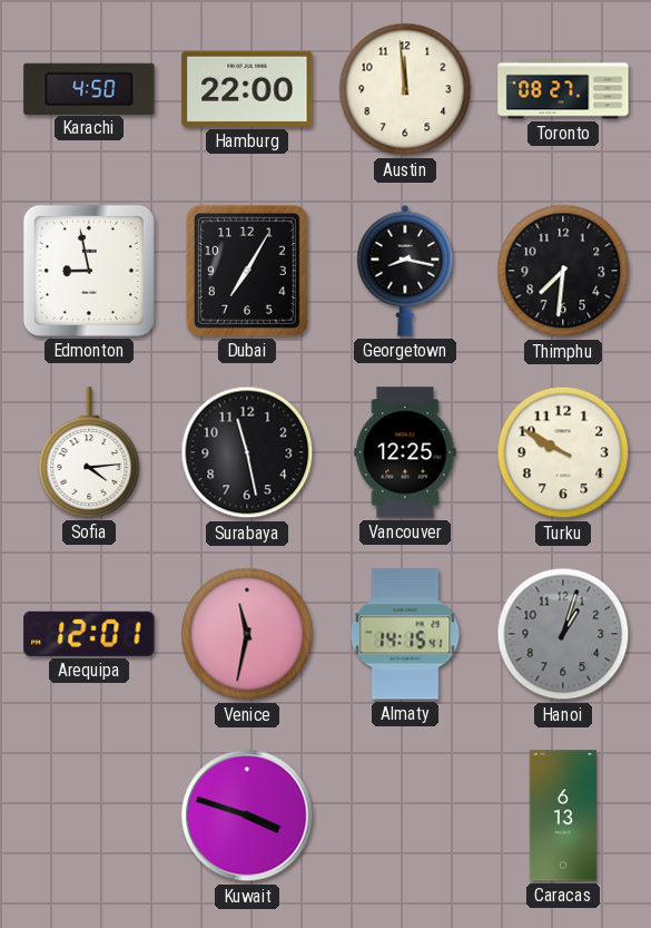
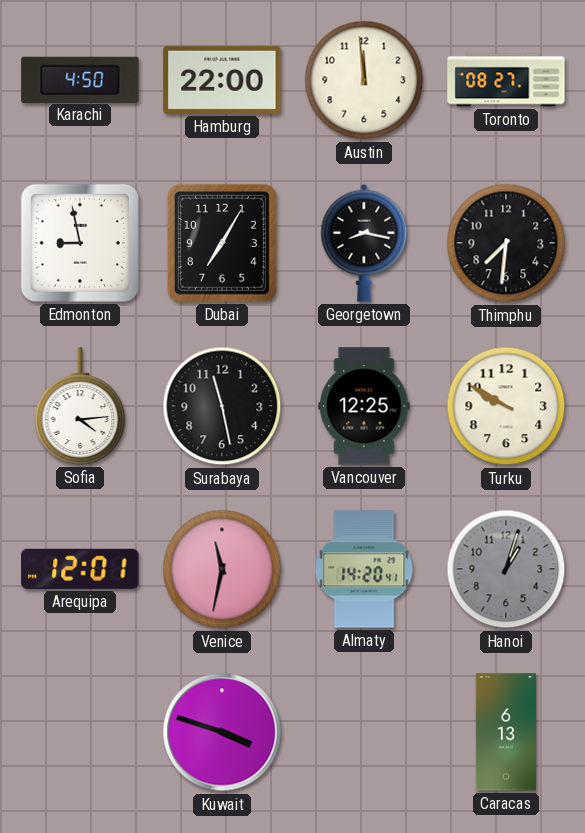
Almaty: 14:15 -> 14:20 (364, 569)
